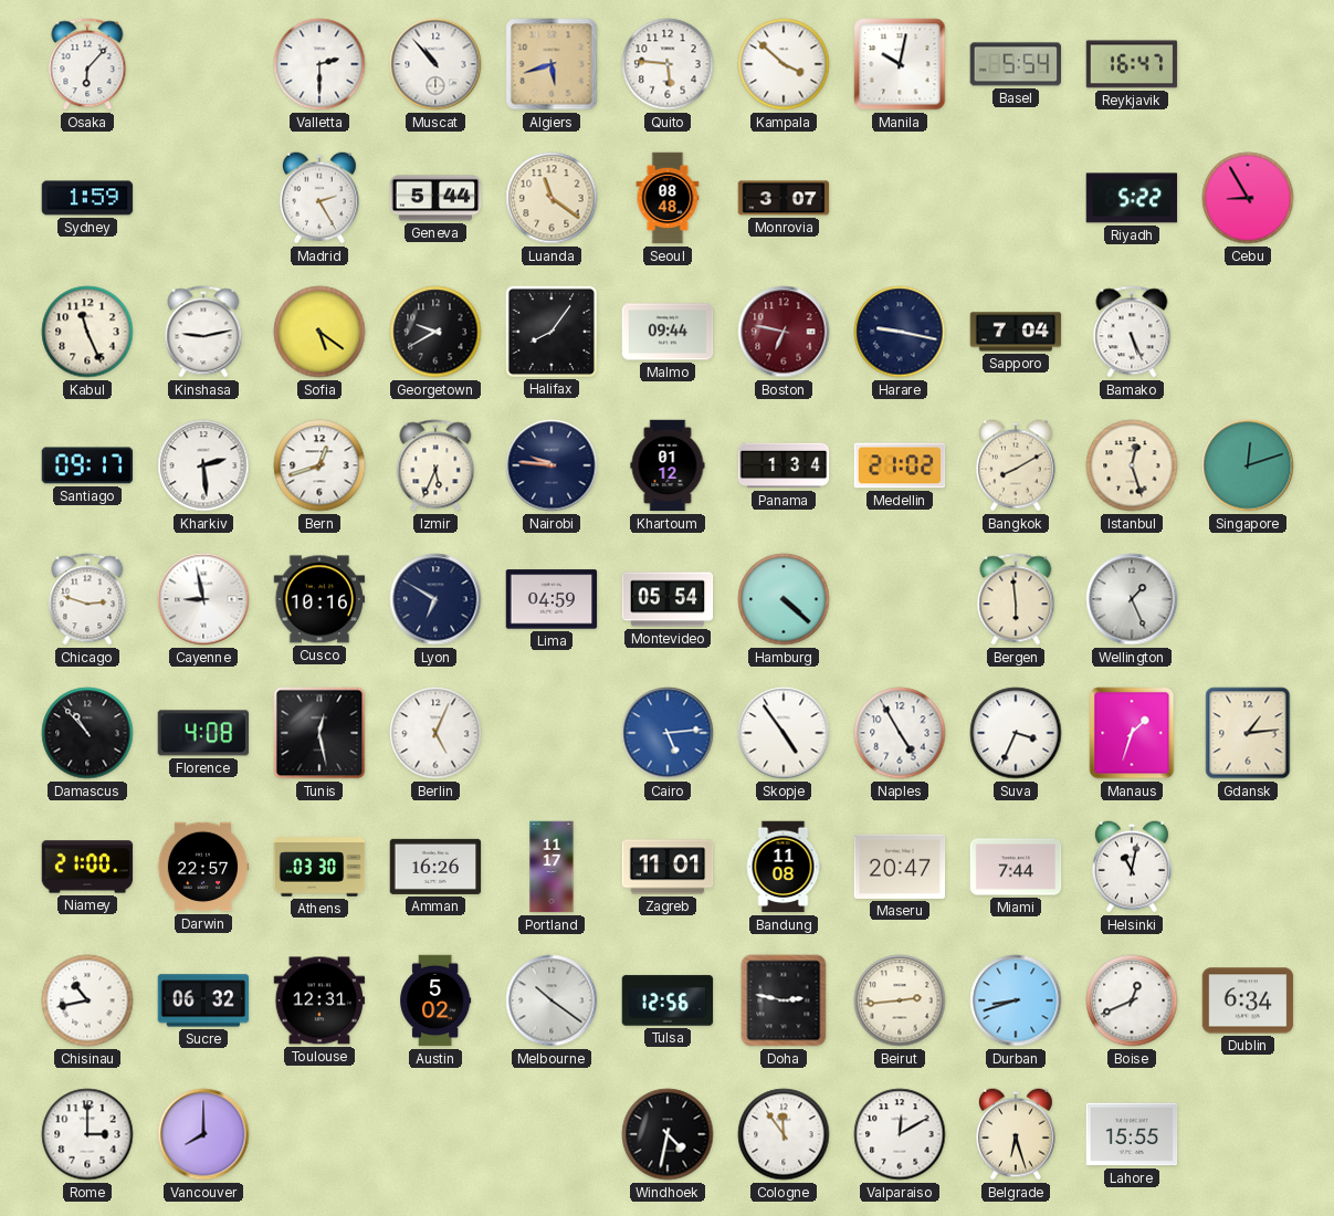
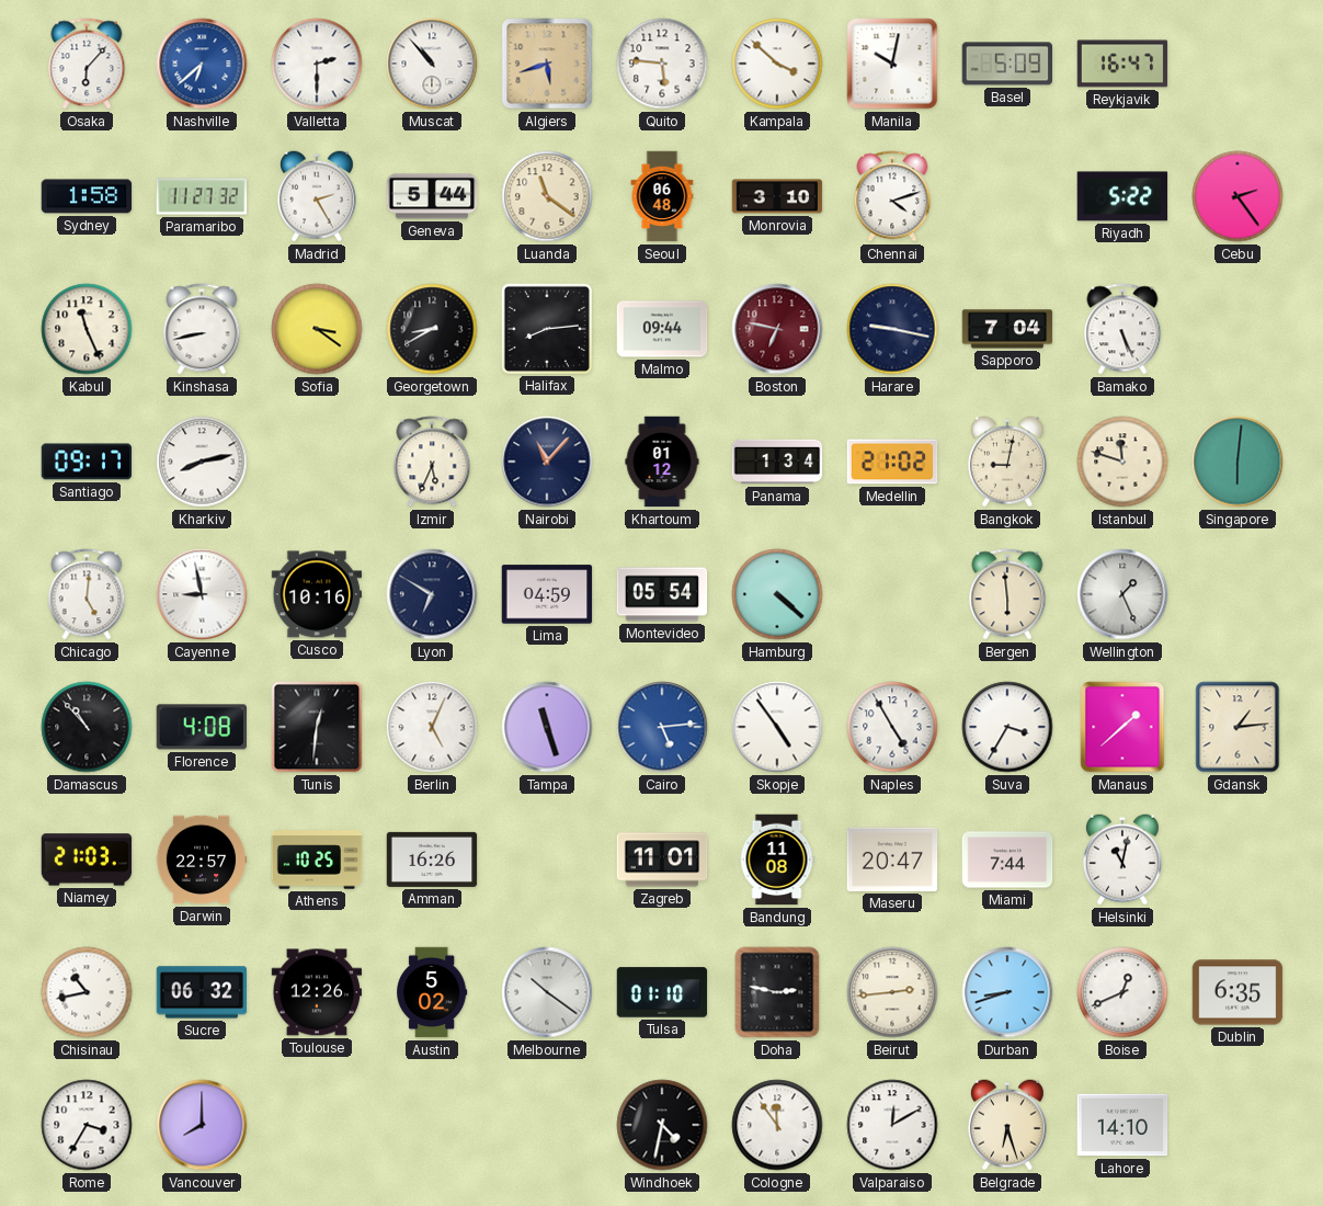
Nashville: none -> 6:38 (202, 64)
Basel: 5:54 -> 5:09 (1007, 64)
Sydney: 1:59 -> 1:58 (87, 196)
Paramaribo: none -> 11:27 (202, 196)
Seoul: 08:48 -> 06:48 (662, 196)
Monrovia: 3:07 -> 3:10 (777, 196)
Chennai: none -> 4:12 (892, 196)
Cebu: 8:55 -> 2:24 (1238, 196)
Kinshasa: 9:13 -> 8:43 (202, 329)
Sofia: 5:21 -> 3:21 (317, 329)
Georgetown: 9:40 -> 8:40 (432, 329)
Halifax: 8:06 -> 8:14 (546, 328)
Kharkiv: 2:29 -> 8:13 (202, 462)
Bern: 12:42 -> none (319, 465)
Nairobi: 9:46 -> 11:07 (547, 462)
Bangkok: 8:10 -> 9:02 (1007, 462)
Istanbul: 12:27 -> 11:48 (1122, 462)
Singapore: 12:12 -> 6:01 (1238, 462)
Chicago: 2:48 -> 5:01 (87, 594)
Tunis: 12:28 -> 12:31 (317, 727)
Tampa: none -> 11:27 (547, 727)
Suva: 3:34 -> 3:35 (1007, 727)
Manaus: 1:33 -> 1:38 (1122, 727)
Niamey: 21:00 -> 21:03 (87, 860)
Athens: 03:30 -> 10:25 (317, 860)
Portland: 11:17 -> none (552, 867)
Toulouse: 12:31 -> 12:26 (317, 992)
Tulsa: 12:56 -> 01:10 (662, 992)
Dublin: 6:34 -> 6:35 (1238, 992)
Rome: 3:00 -> 3:35 (87, 1125)
Lahore: 15:55 -> 14:10 (1122, 1125)
